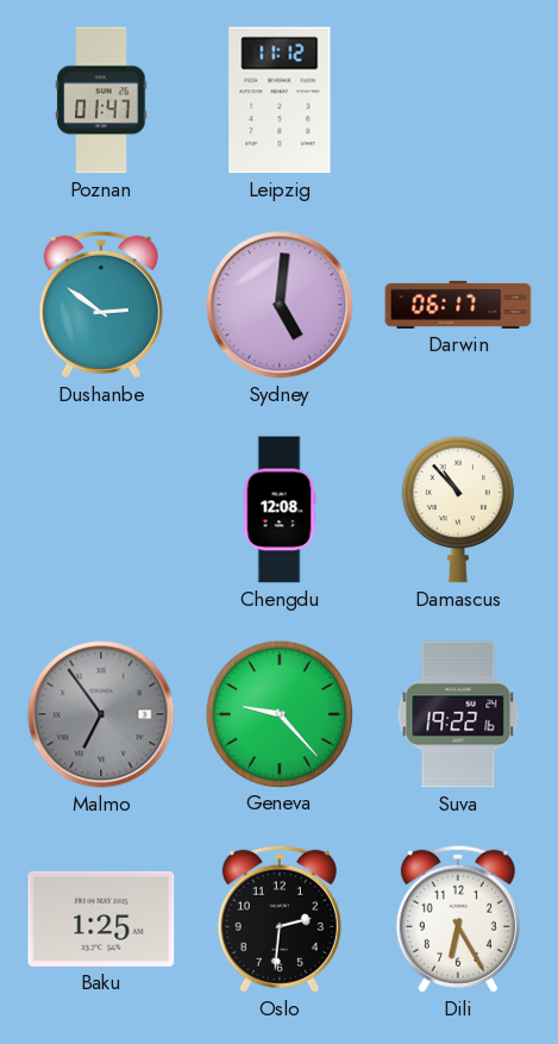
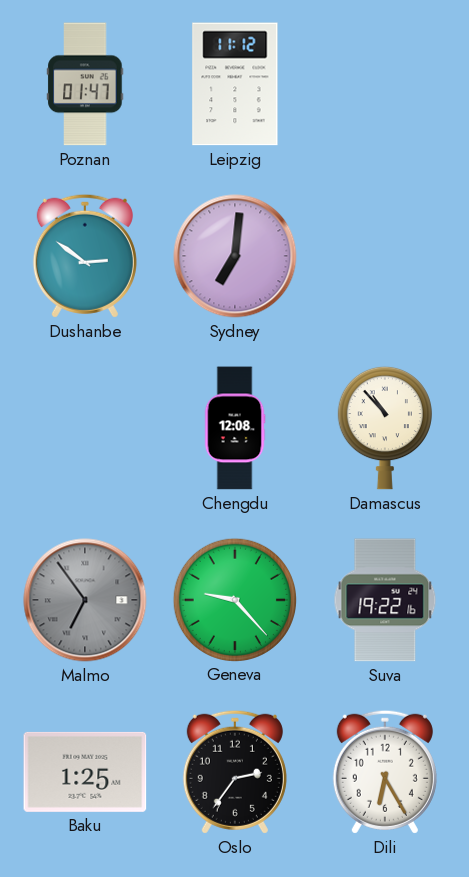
Sydney: 5:01 -> 7:01 (235, 256)
Darwin: 06:17 -> none (458, 305)
Oslo: 2:31 -> 2:36 (235, 772)
